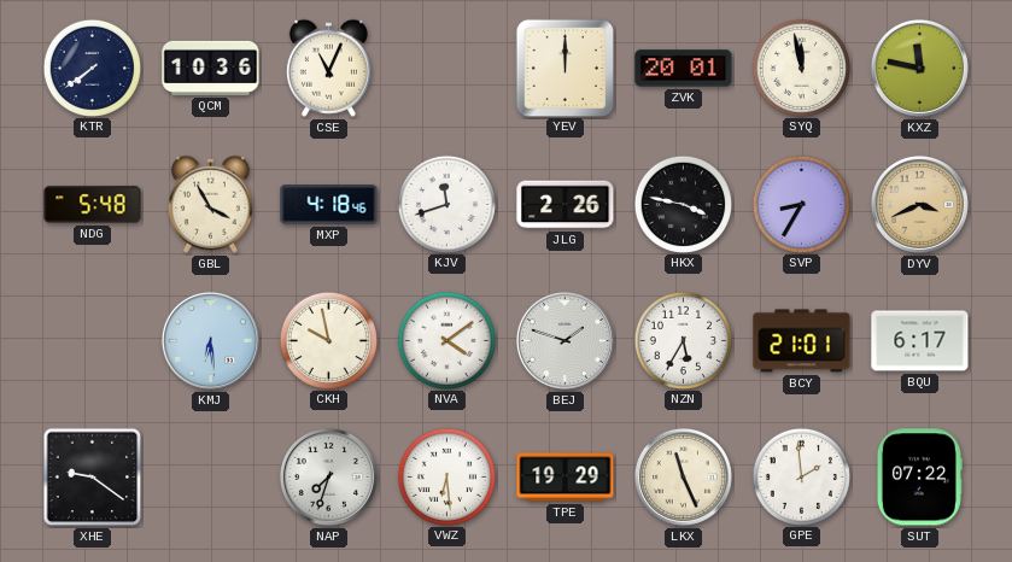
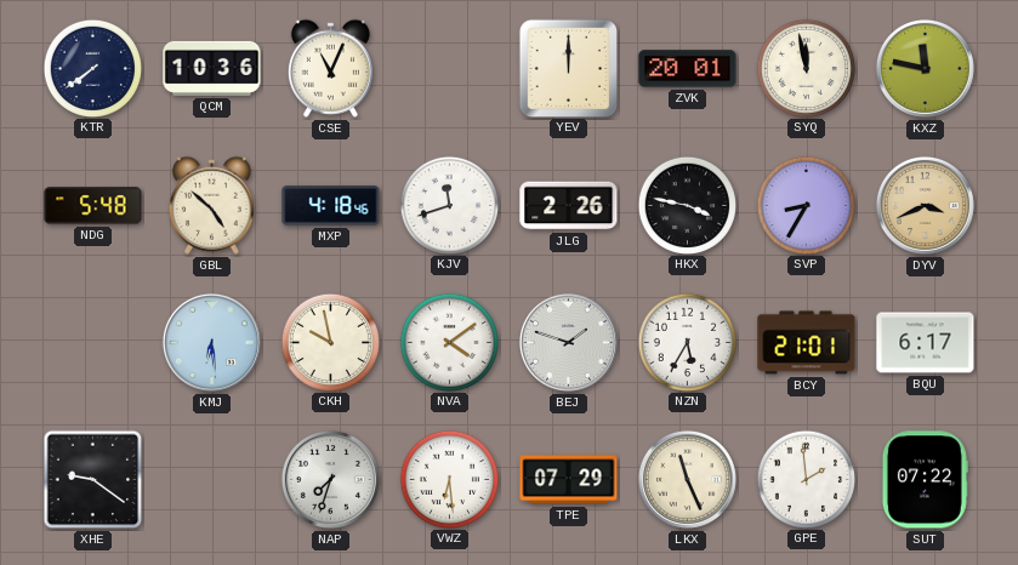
GBL: 3:55 -> 4:52 (211, 205)
TPE: 19:29 -> 07:29 (569, 480)
